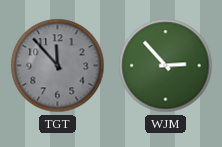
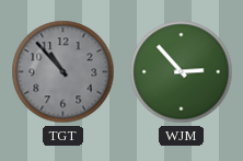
TGT: 11:53 -> 10:53 (63, 72)
